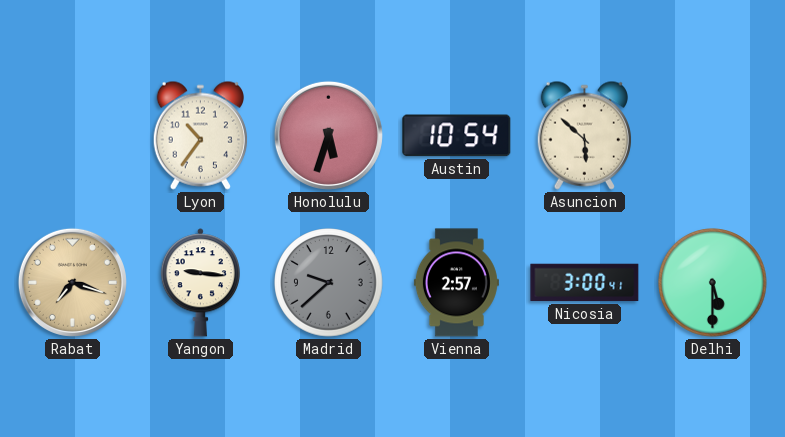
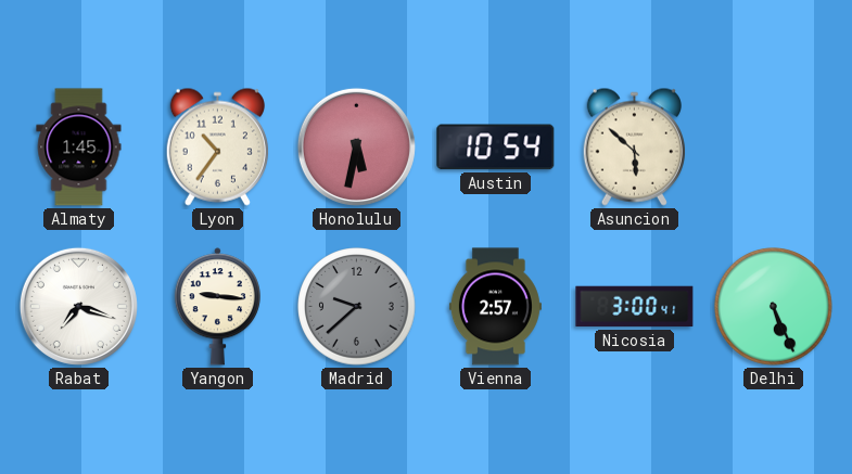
Almaty: none -> 1:45 (79, 148)
Honolulu: 5:33 -> 5:32 (356, 146)
Rabat dial: champagne -> white (78, 306)
Delhi: 5:30 -> 5:26 (774, 307)
